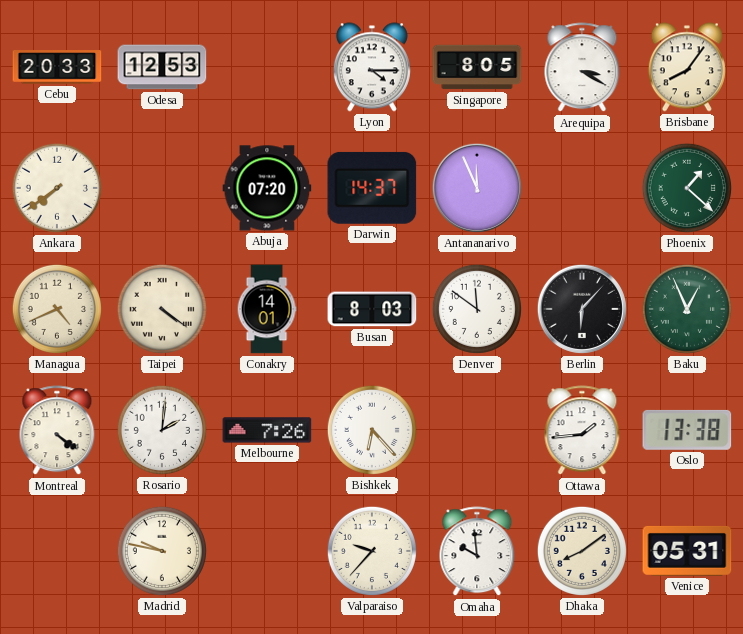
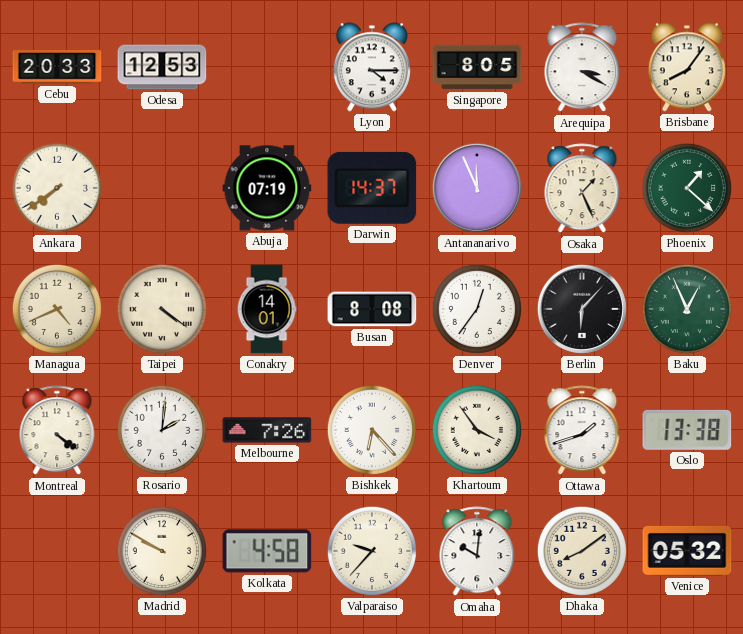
Abuja: 07:20 -> 07:19 (267, 188)
Osaka: none -> 1:26 (582, 189)
Busan: 8:03 -> 8:08 (372, 309)
Denver: 11:51 -> 12:36 (477, 309)
Khartoum: none -> 3:54 (477, 430)
Ottawa: 1:44 -> 1:42 (582, 431)
Madrid: 9:47 -> 9:50 (162, 551)
Kolkata: none -> 4:58 (267, 551)
Omaha: 9:59 -> 10:01 (477, 552)
Venice: 05:31 -> 05:32 (687, 551)
